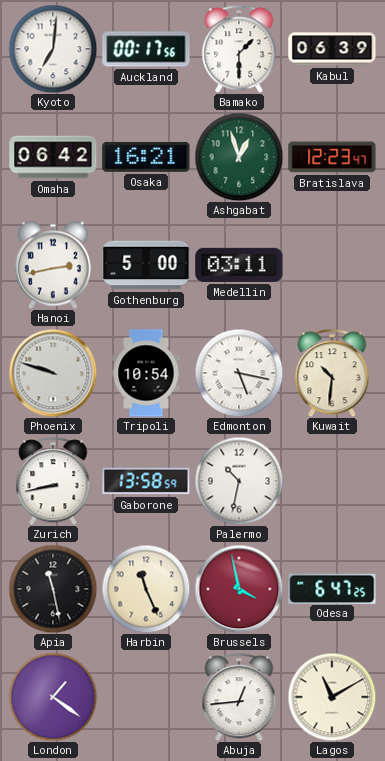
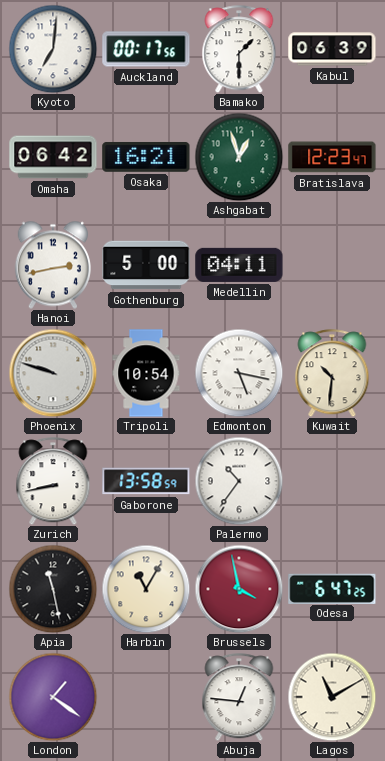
Medellin: 03:11 -> 04:11 (239, 265)
Palermo: 10:32 -> 10:36 (239, 481)
Harbin: 11:26 -> 11:05 (146, 589)
Abuja: 12:44 -> 12:46 (239, 697)
